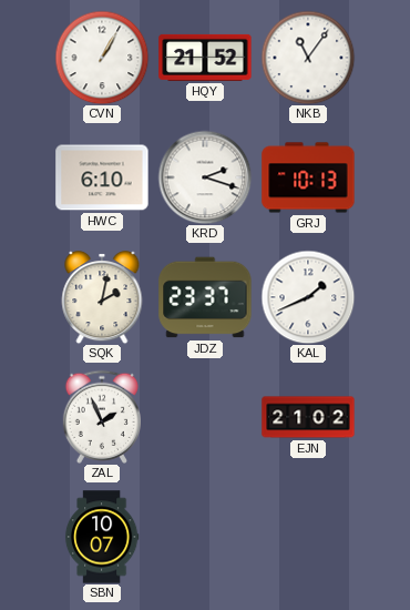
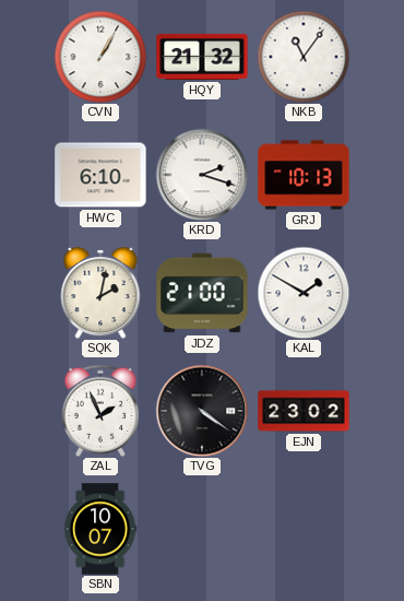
HQY: 21:52 -> 21:32 (202, 57)
JDZ: 23:37 -> 21:00 (202, 293)
KAL: 1:41 -> 1:50 (304, 293)
TVG: none -> 4:21 (202, 411)
EJN: 21:02 -> 23:02 (304, 411)
